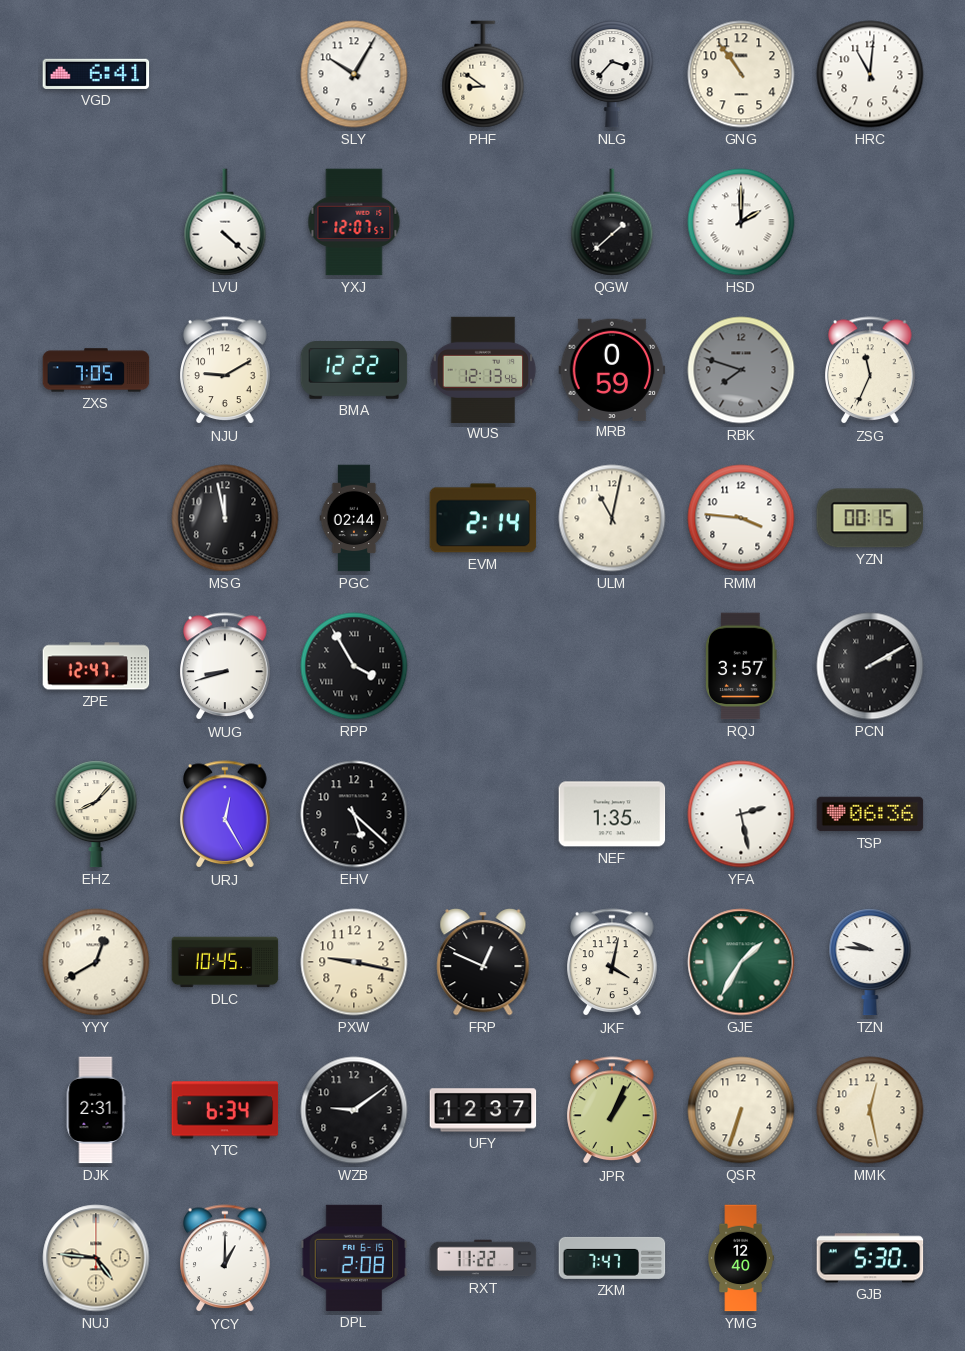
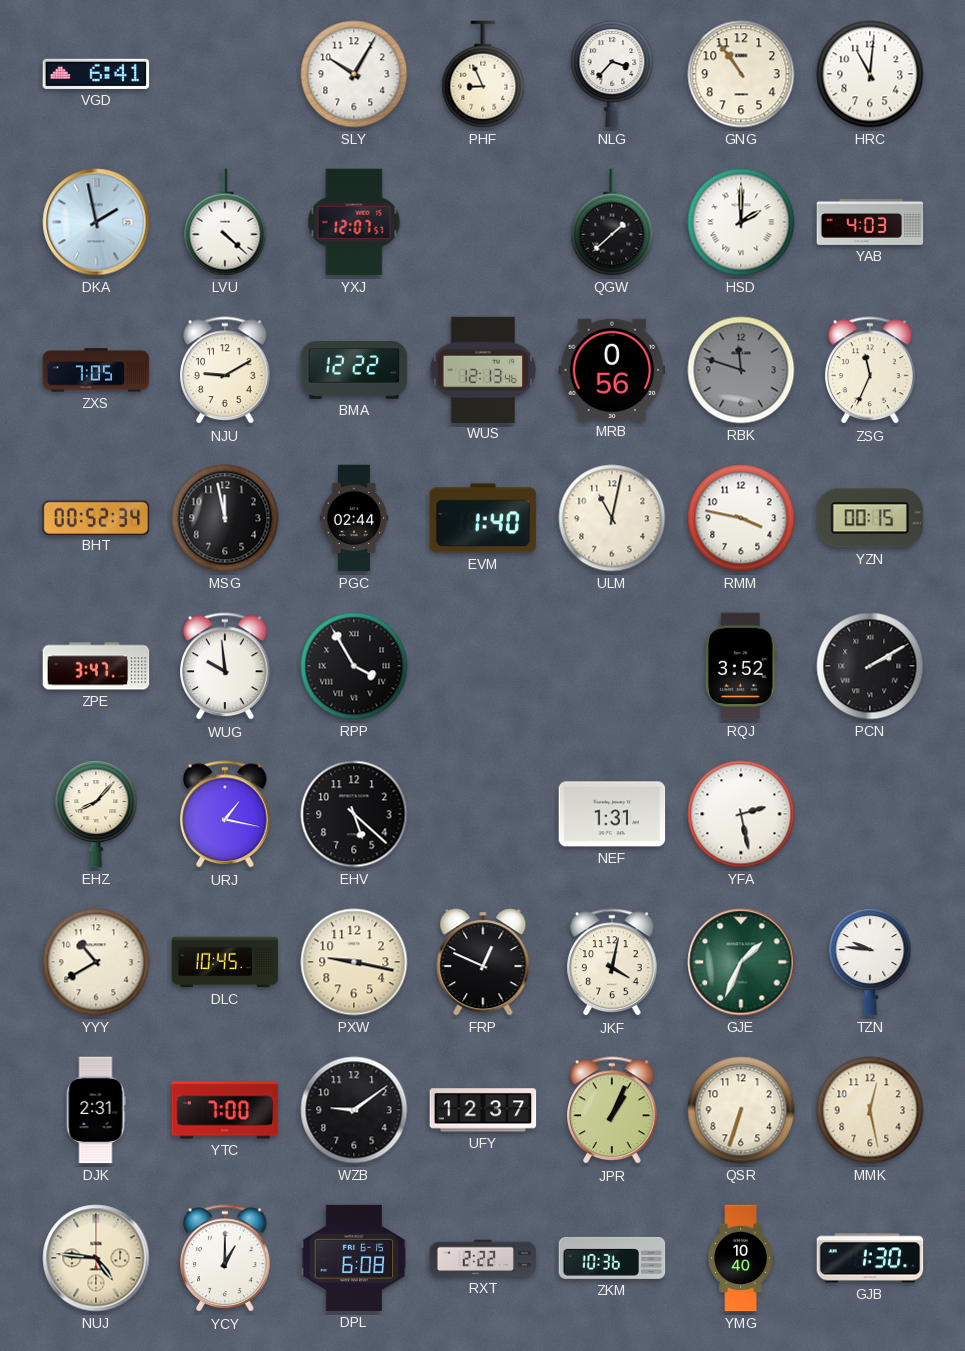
PHF: 8:51 -> 8:56 (483, 74)
DKA: none -> 1:58 (96, 222)
YAB: none -> 4:03 (870, 222)
MRB: 0:59 -> 0:56 (612, 369)
RBK: 7:48 -> 11:48 (741, 370)
BHT: none -> 00:52 (96, 517)
EVM: 2:14 -> 1:40 (483, 518)
RMM: 3:46 -> 3:47 (741, 518)
ZPE: 12:47 -> 3:47 (96, 666)
WUG: 8:42 -> 9:59 (225, 667)
RQJ: 3:57 -> 3:52 (742, 666)
URJ: 12:25 -> 1:17 (225, 815)
NEF: 1:35 -> 1:31 (612, 814)
TSP: 06:36 -> none (870, 814)
YYY: 12:40 -> 10:40 (96, 962)
GJE: 1:35 -> 1:34 (741, 962)
YTC: 6:34 -> 7:00 (225, 1110)
DPL: 2:08 -> 6:08 (354, 1258)
RXT: 11:22 -> 2:22 (483, 1258)
ZKM: 7:47 -> 10:36 (612, 1258)
YMG: 12:40 -> 10:40 (741, 1258)
GJB: 5:30 -> 1:30 (870, 1258)
